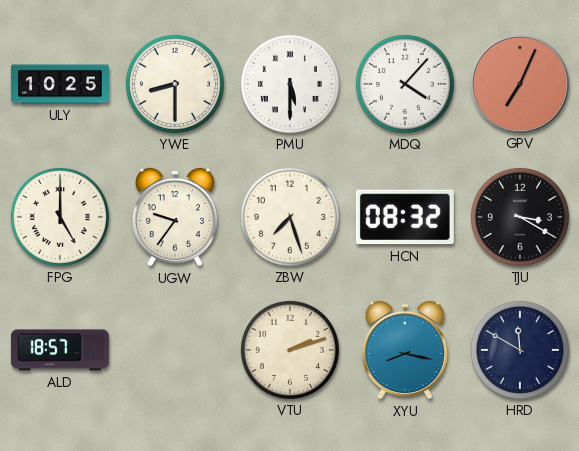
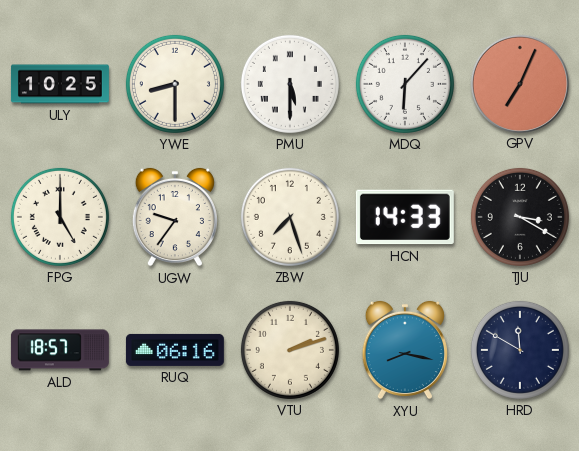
MDQ: 4:07 -> 6:07 (405, 84)
HCN: 08:32 -> 14:33 (405, 217)
RUQ: none -> 06:16 (175, 350)
